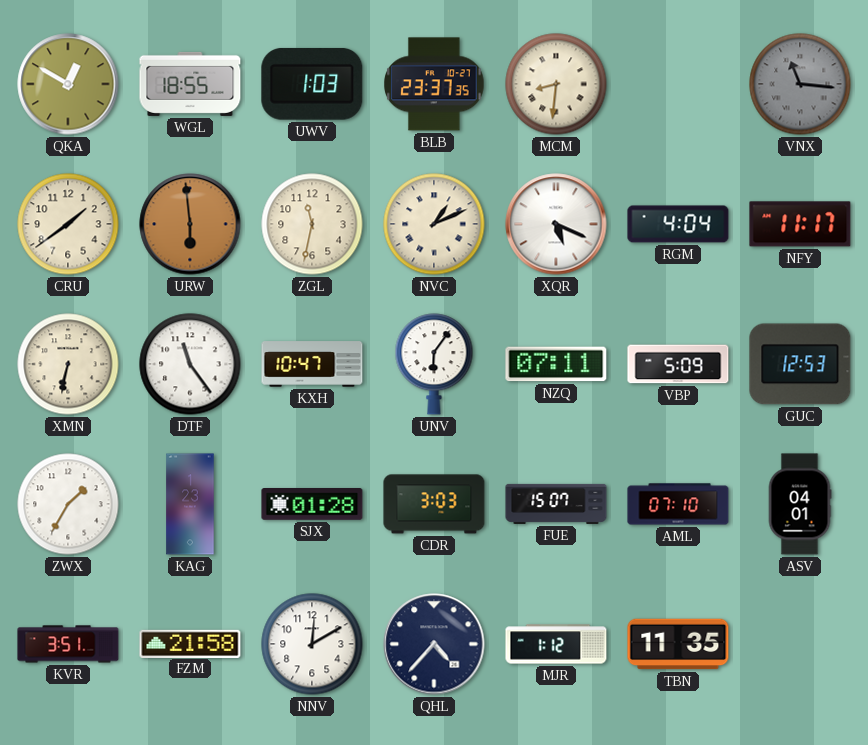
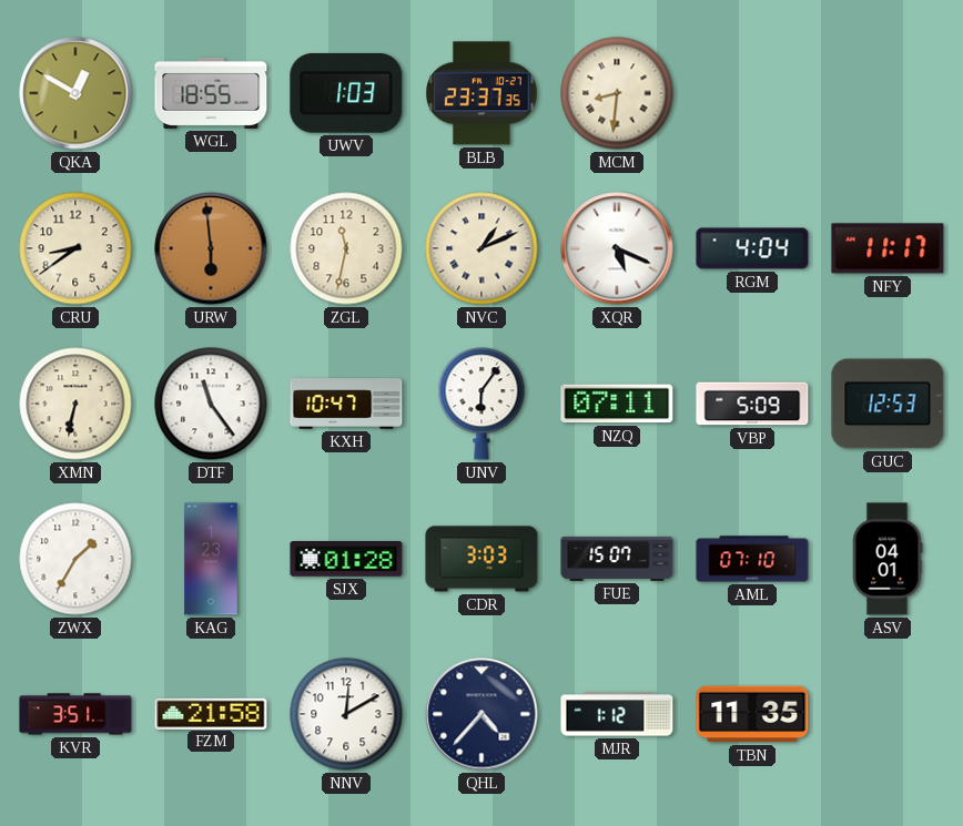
VNX: 11:16 -> none (800, 84)
CRU: 1:39 -> 8:39 (75, 248)
